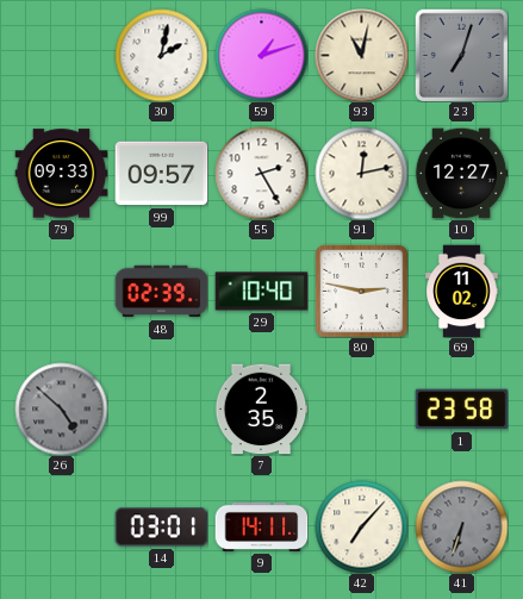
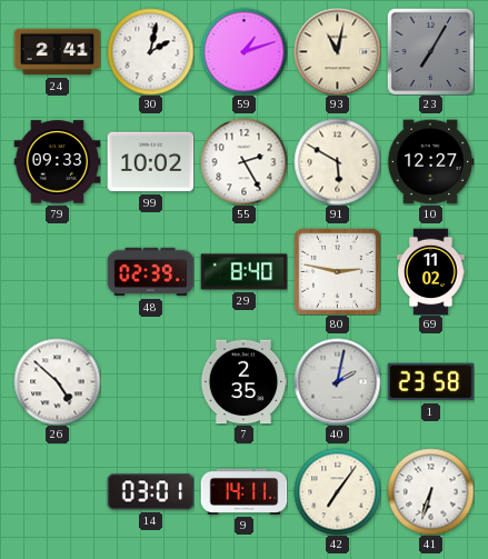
24: none -> 2:41 (57, 52)
23: 7:03 -> 7:05 (430, 51)
99: 09:57 -> 10:02 (150, 162)
91: 12:13 -> 5:50 (337, 161)
29: 10:40 -> 8:40 (243, 272)
26 dial: grey -> white (57, 381)
40: none -> 2:02 (337, 381)
42: 7:07 -> 7:06 (337, 491)
41 dial: grey -> white (430, 491)
